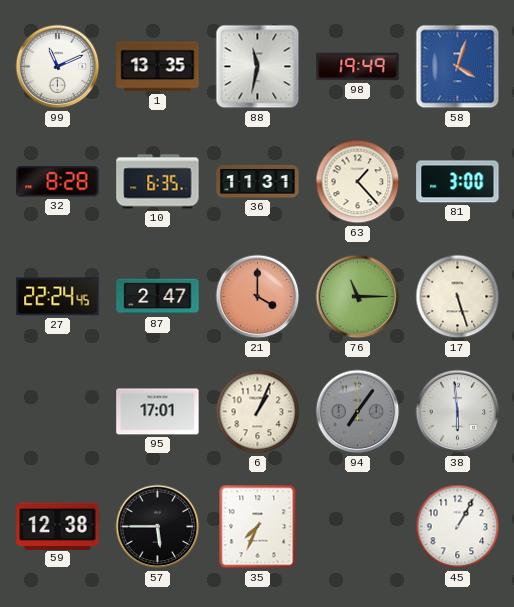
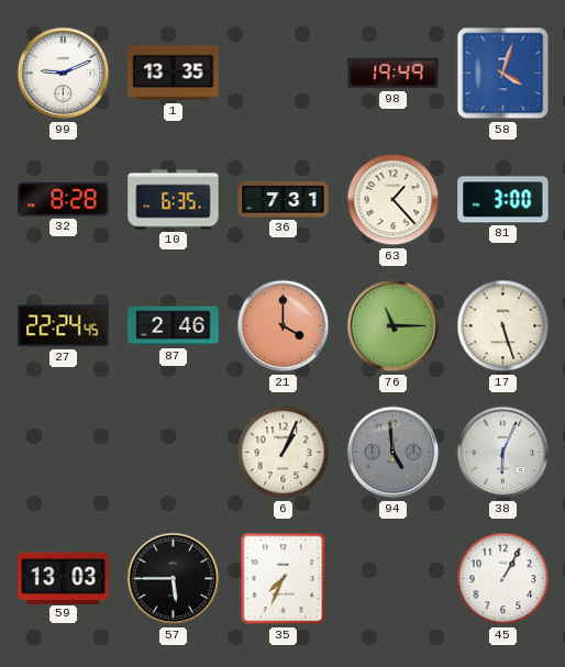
99: 11:11 -> 9:11 (64, 74)
88: 11:32 -> none (258, 67)
36: 11:31 -> 7:31 (284, 199)
87: 2:47 -> 2:46 (174, 326)
95: 17:01 -> none (158, 412)
94: 7:06 -> 4:59 (394, 453)
38: 5:59 -> 6:04 (503, 453)
59: 12:38 -> 13:03 (64, 578)
